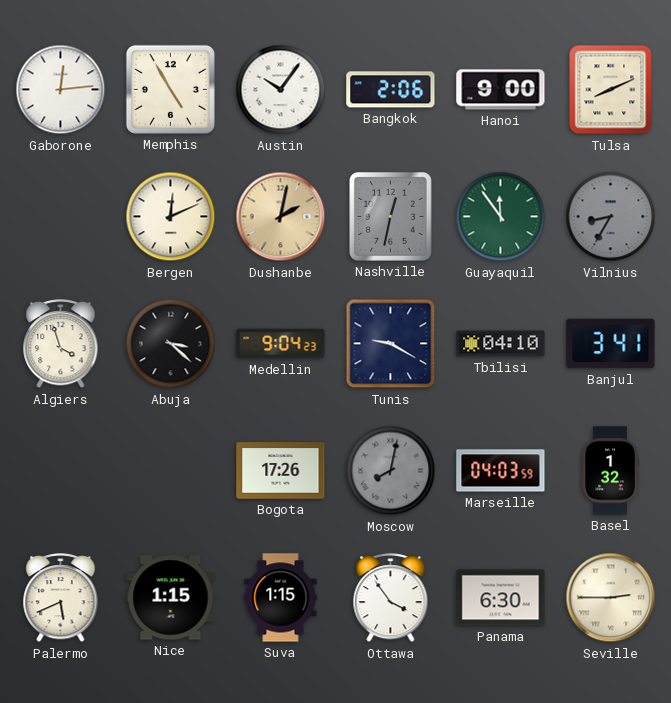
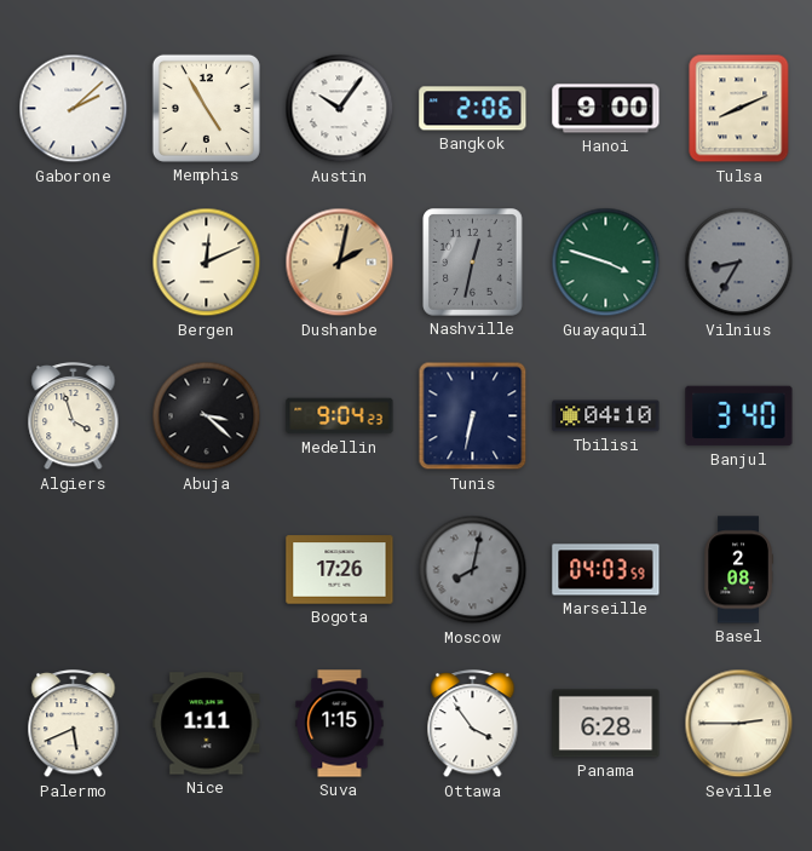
Gaborone: 12:14 -> 2:08 (74, 109)
Guayaquil: 11:54 -> 3:48 (606, 263)
Tunis: 9:20 -> 6:32 (473, 416)
Banjul: 3:41 -> 3:40 (739, 416)
Basel: 1:32 -> 2:08 (738, 570)
Nice: 1:15 -> 1:11 (207, 724)
Panama: 6:30 -> 6:28 (606, 724)
